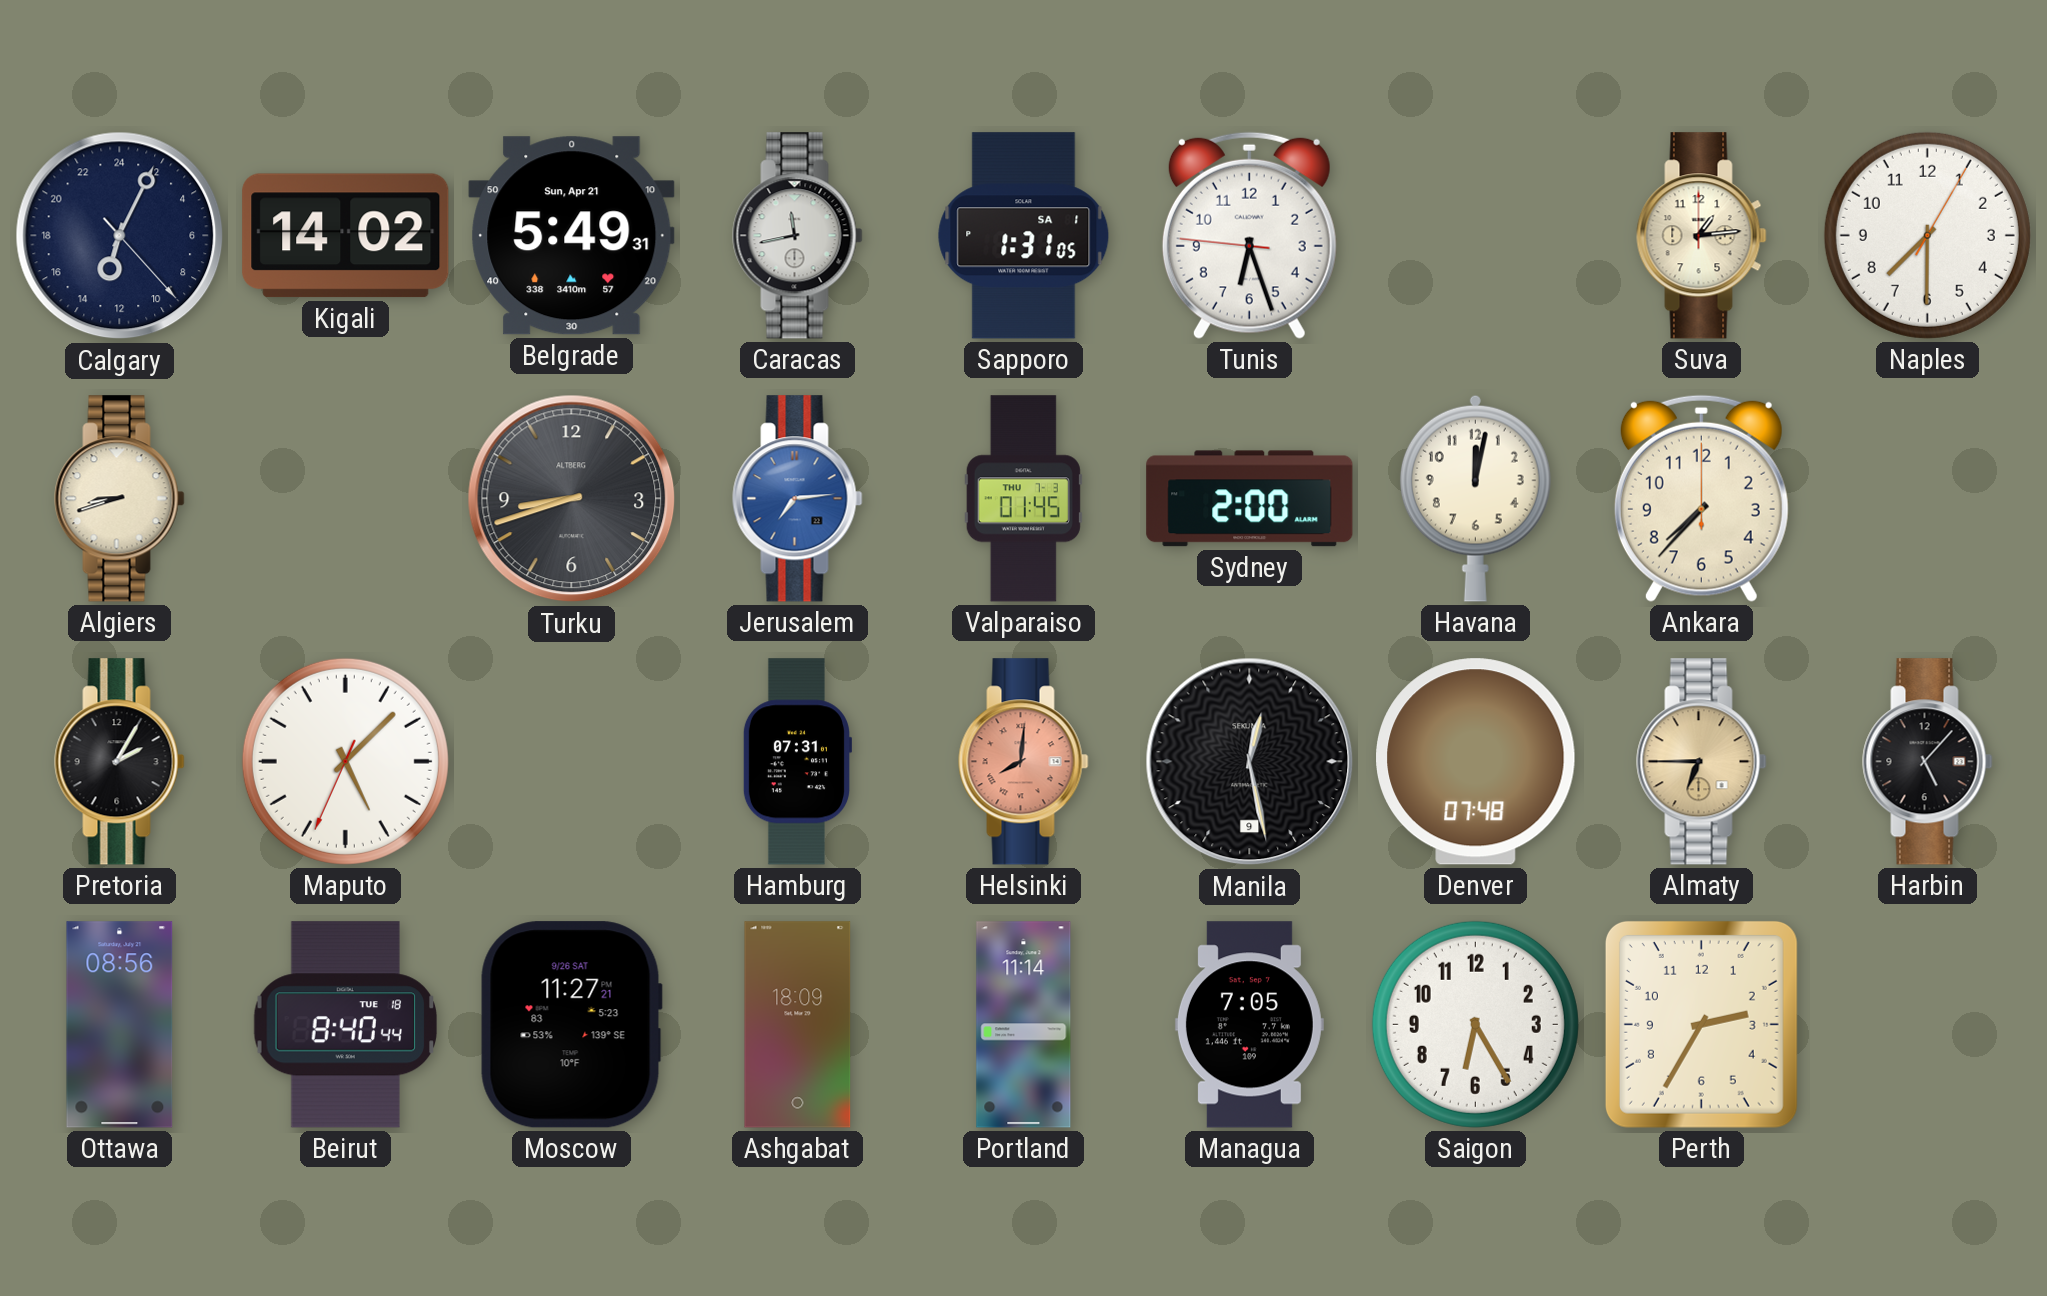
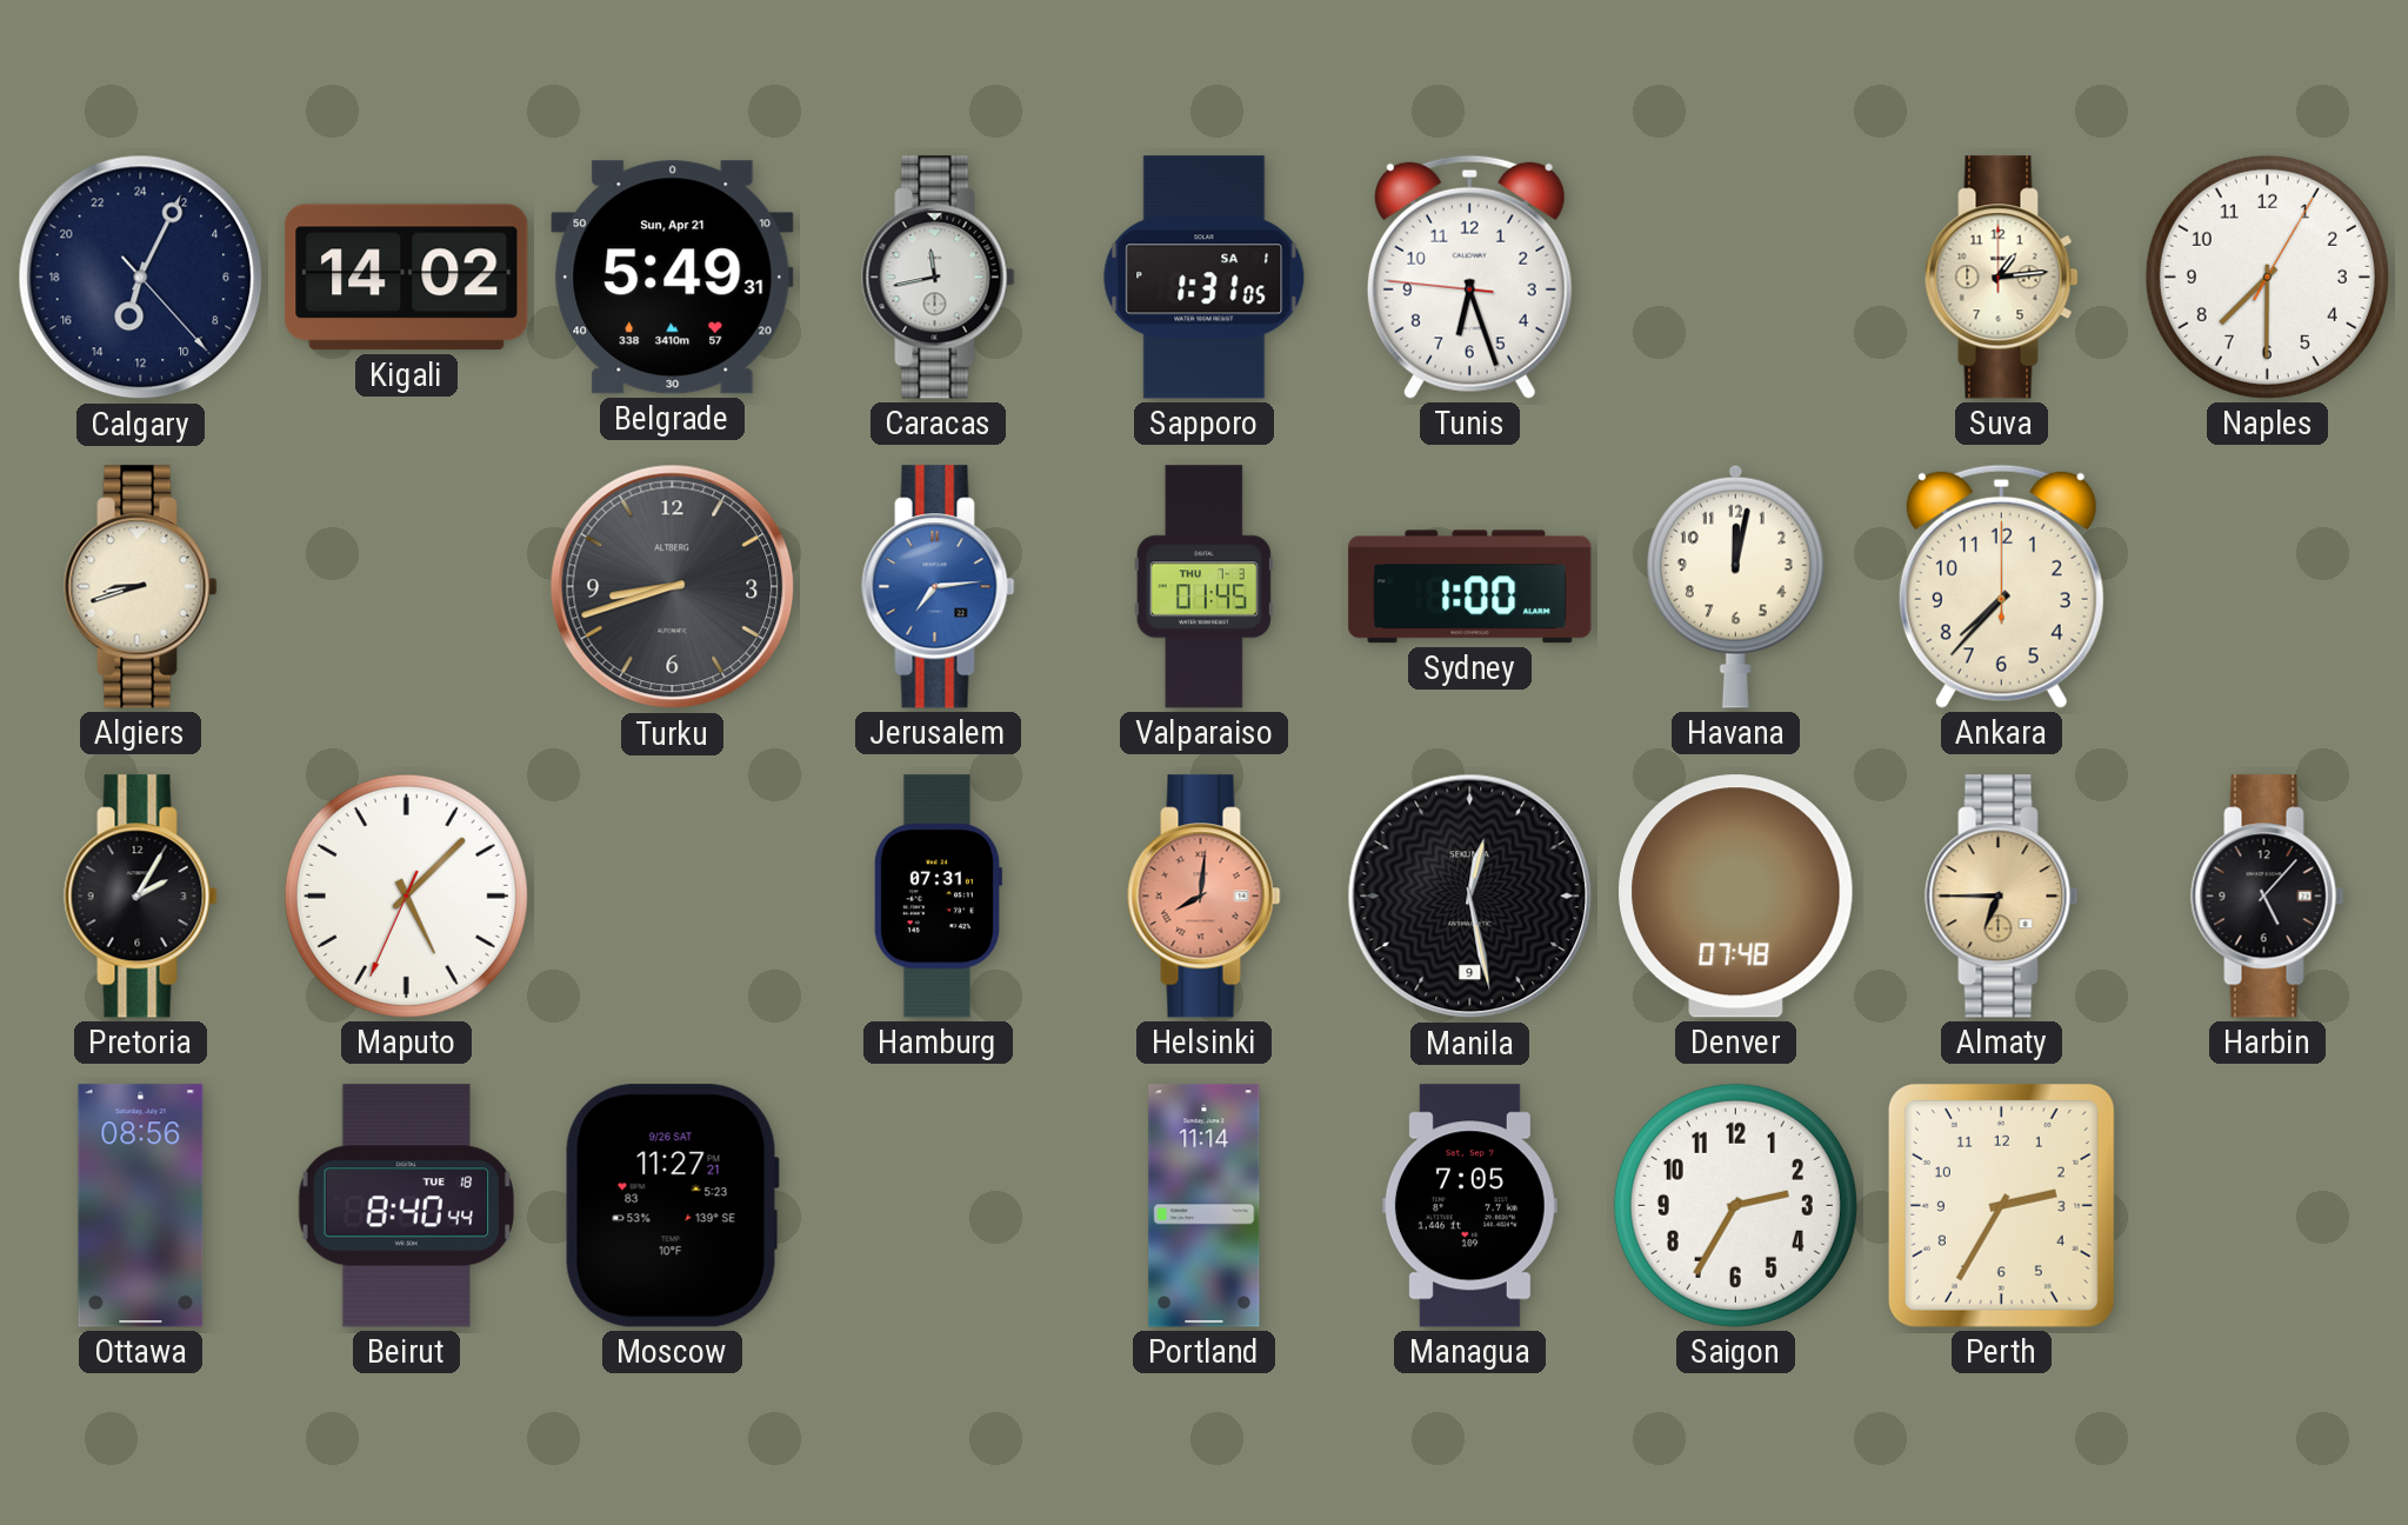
Sydney: 2:00 -> 1:00 (1470, 587)
Ashgabat: 18:09 -> none (798, 1025)
Saigon: 6:25 -> 2:35 (1735, 1205)
